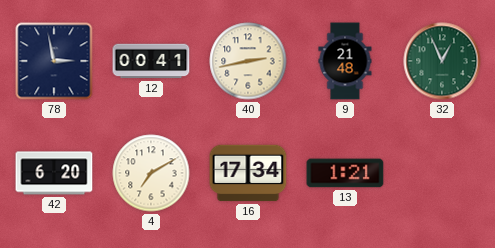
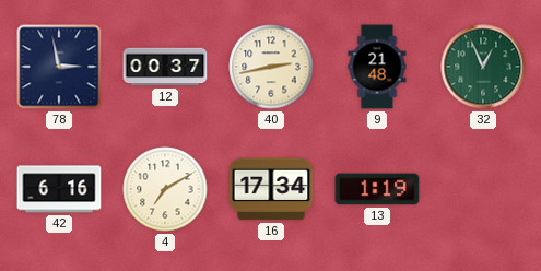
12: 00:41 -> 00:37 (165, 67)
42: 6:20 -> 6:16 (59, 189)
13: 1:21 -> 1:19 (377, 189)
